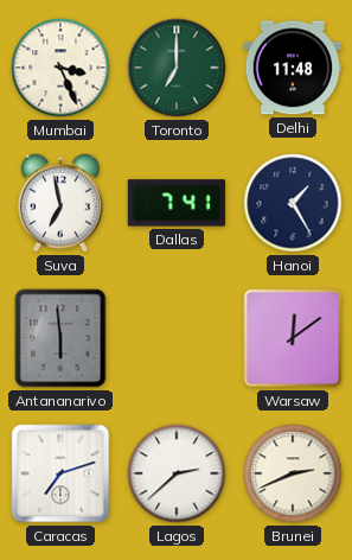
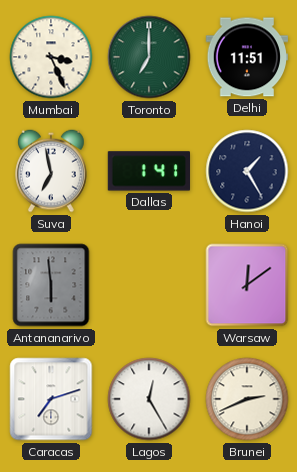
Delhi: 11:48 -> 11:51 (246, 57)
Dallas: 7:41 -> 1:41 (148, 171)
Lagos: 2:38 -> 12:25 (149, 399)
